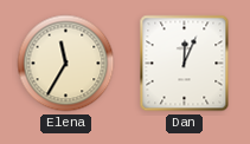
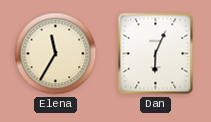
Dan: 12:04 -> 6:04 (156, 54)
